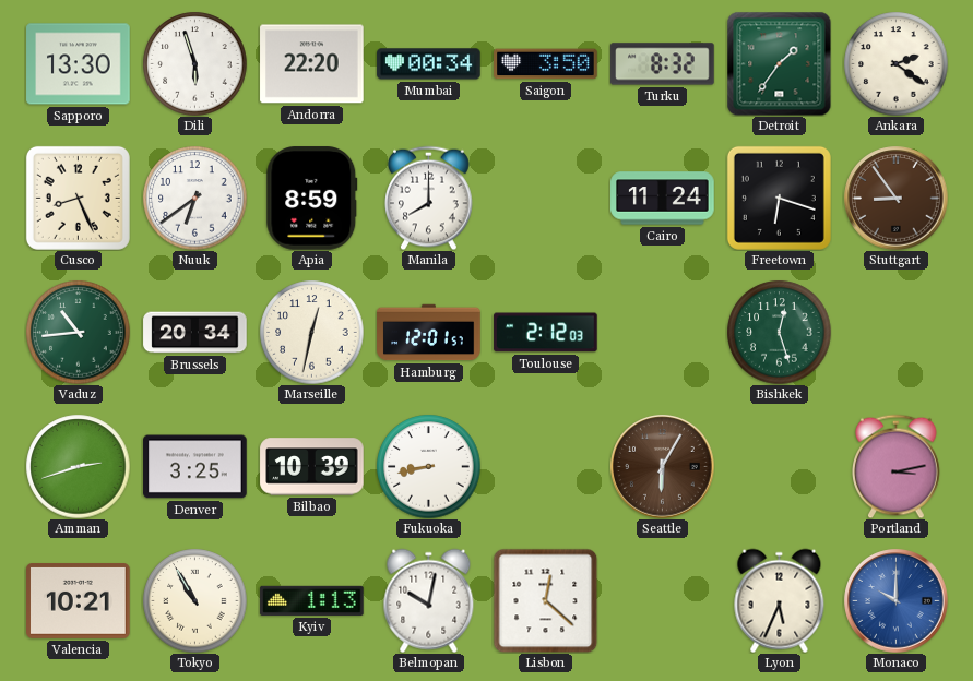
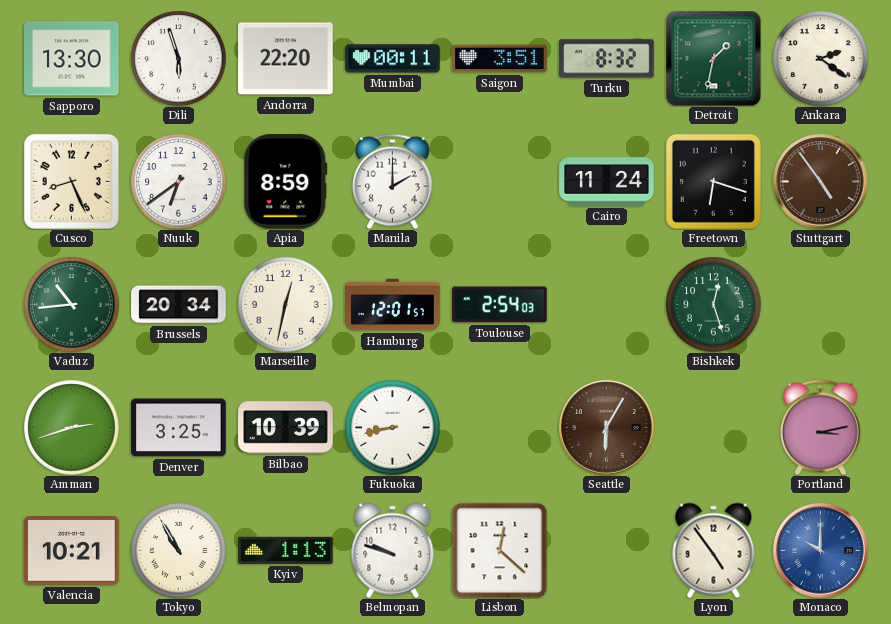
Mumbai: 00:34 -> 00:11 (393, 59)
Saigon: 3:50 -> 3:51 (500, 59)
Detroit: 1:36 -> 1:32 (713, 58)
Manila: 8:00 -> 2:00 (393, 181)
Stuttgart: 8:54 -> 4:54 (821, 182)
Toulouse: 2:12 -> 2:54 (500, 305)
Belmopan: 10:02 -> 9:48 (393, 550)
Lyon: 5:34 -> 4:54 (714, 550)
